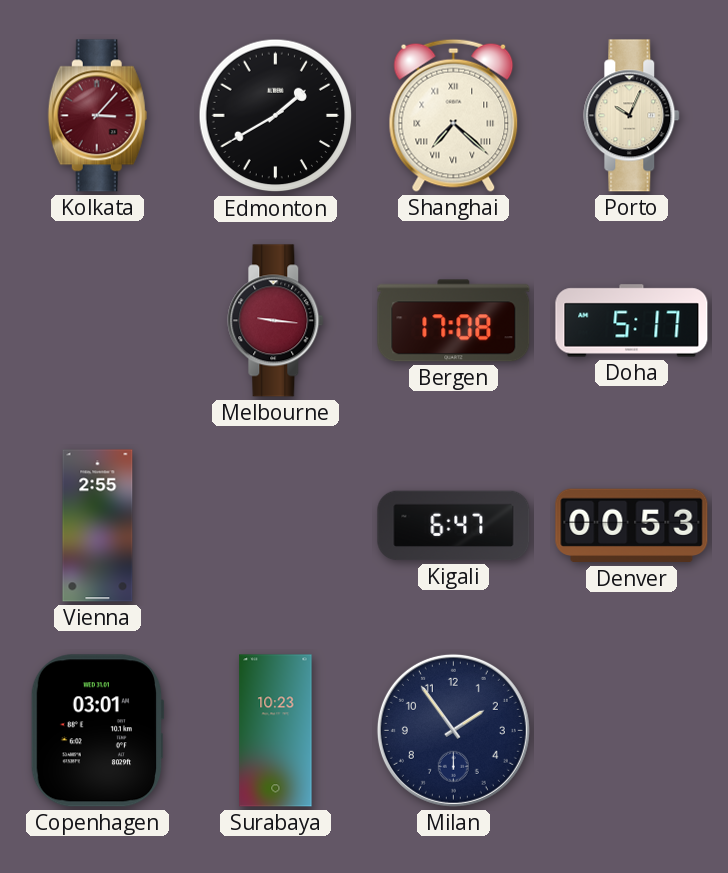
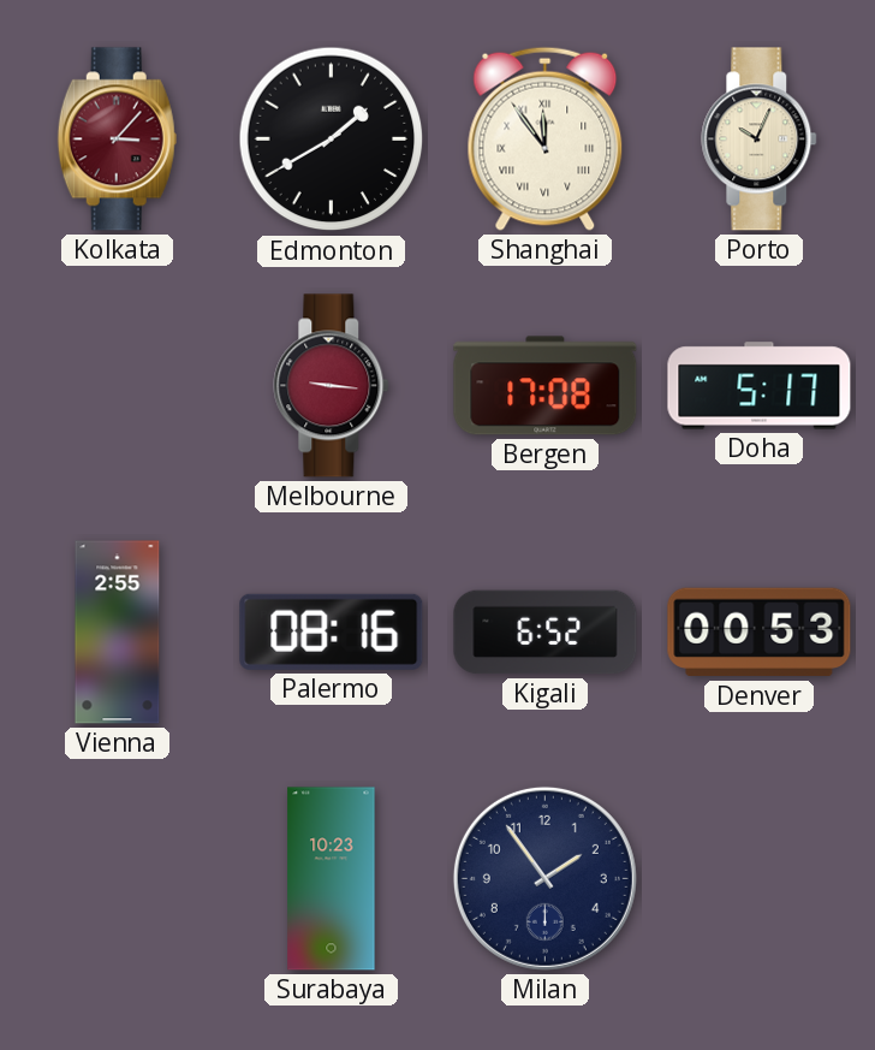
Shanghai: 7:22 -> 11:54 (546, 138)
Palermo: none -> 08:16 (332, 631)
Kigali: 6:47 -> 6:52 (546, 633)
Copenhagen: 03:01 -> none (97, 731)
